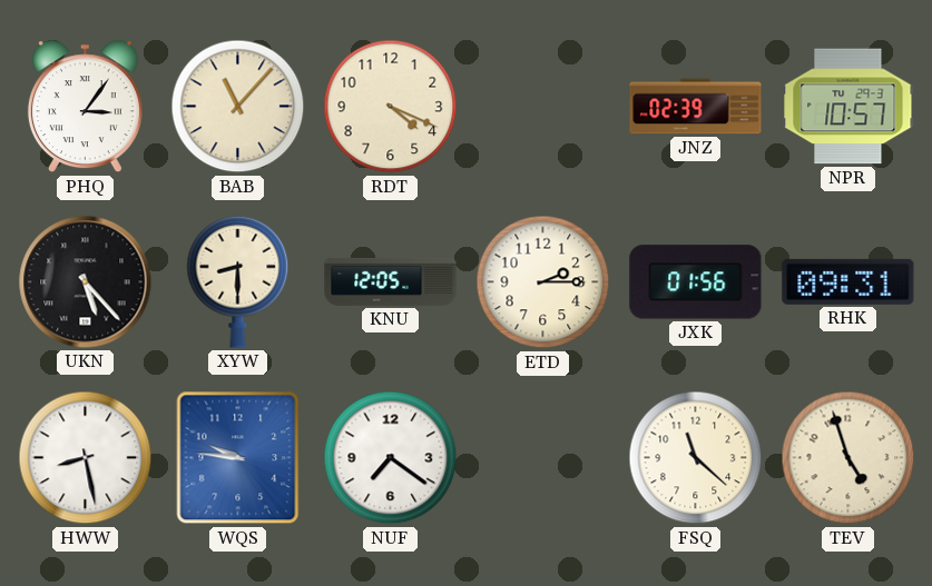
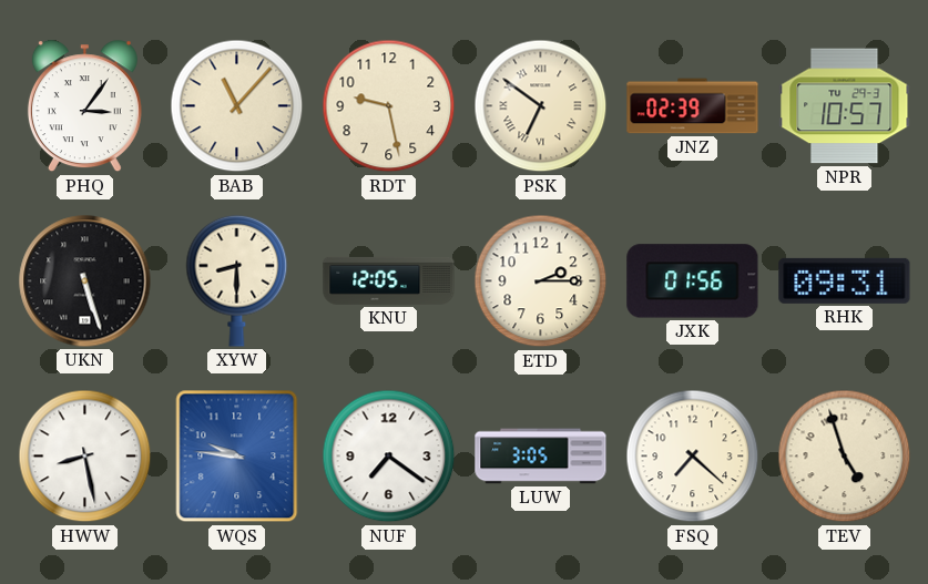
RDT: 4:19 -> 9:28 (389, 106)
PSK: none -> 6:51 (541, 106)
UKN: 5:23 -> 5:27 (85, 281)
LUW: none -> 3:05 (541, 457)
FSQ: 11:22 -> 7:22 (693, 457)
